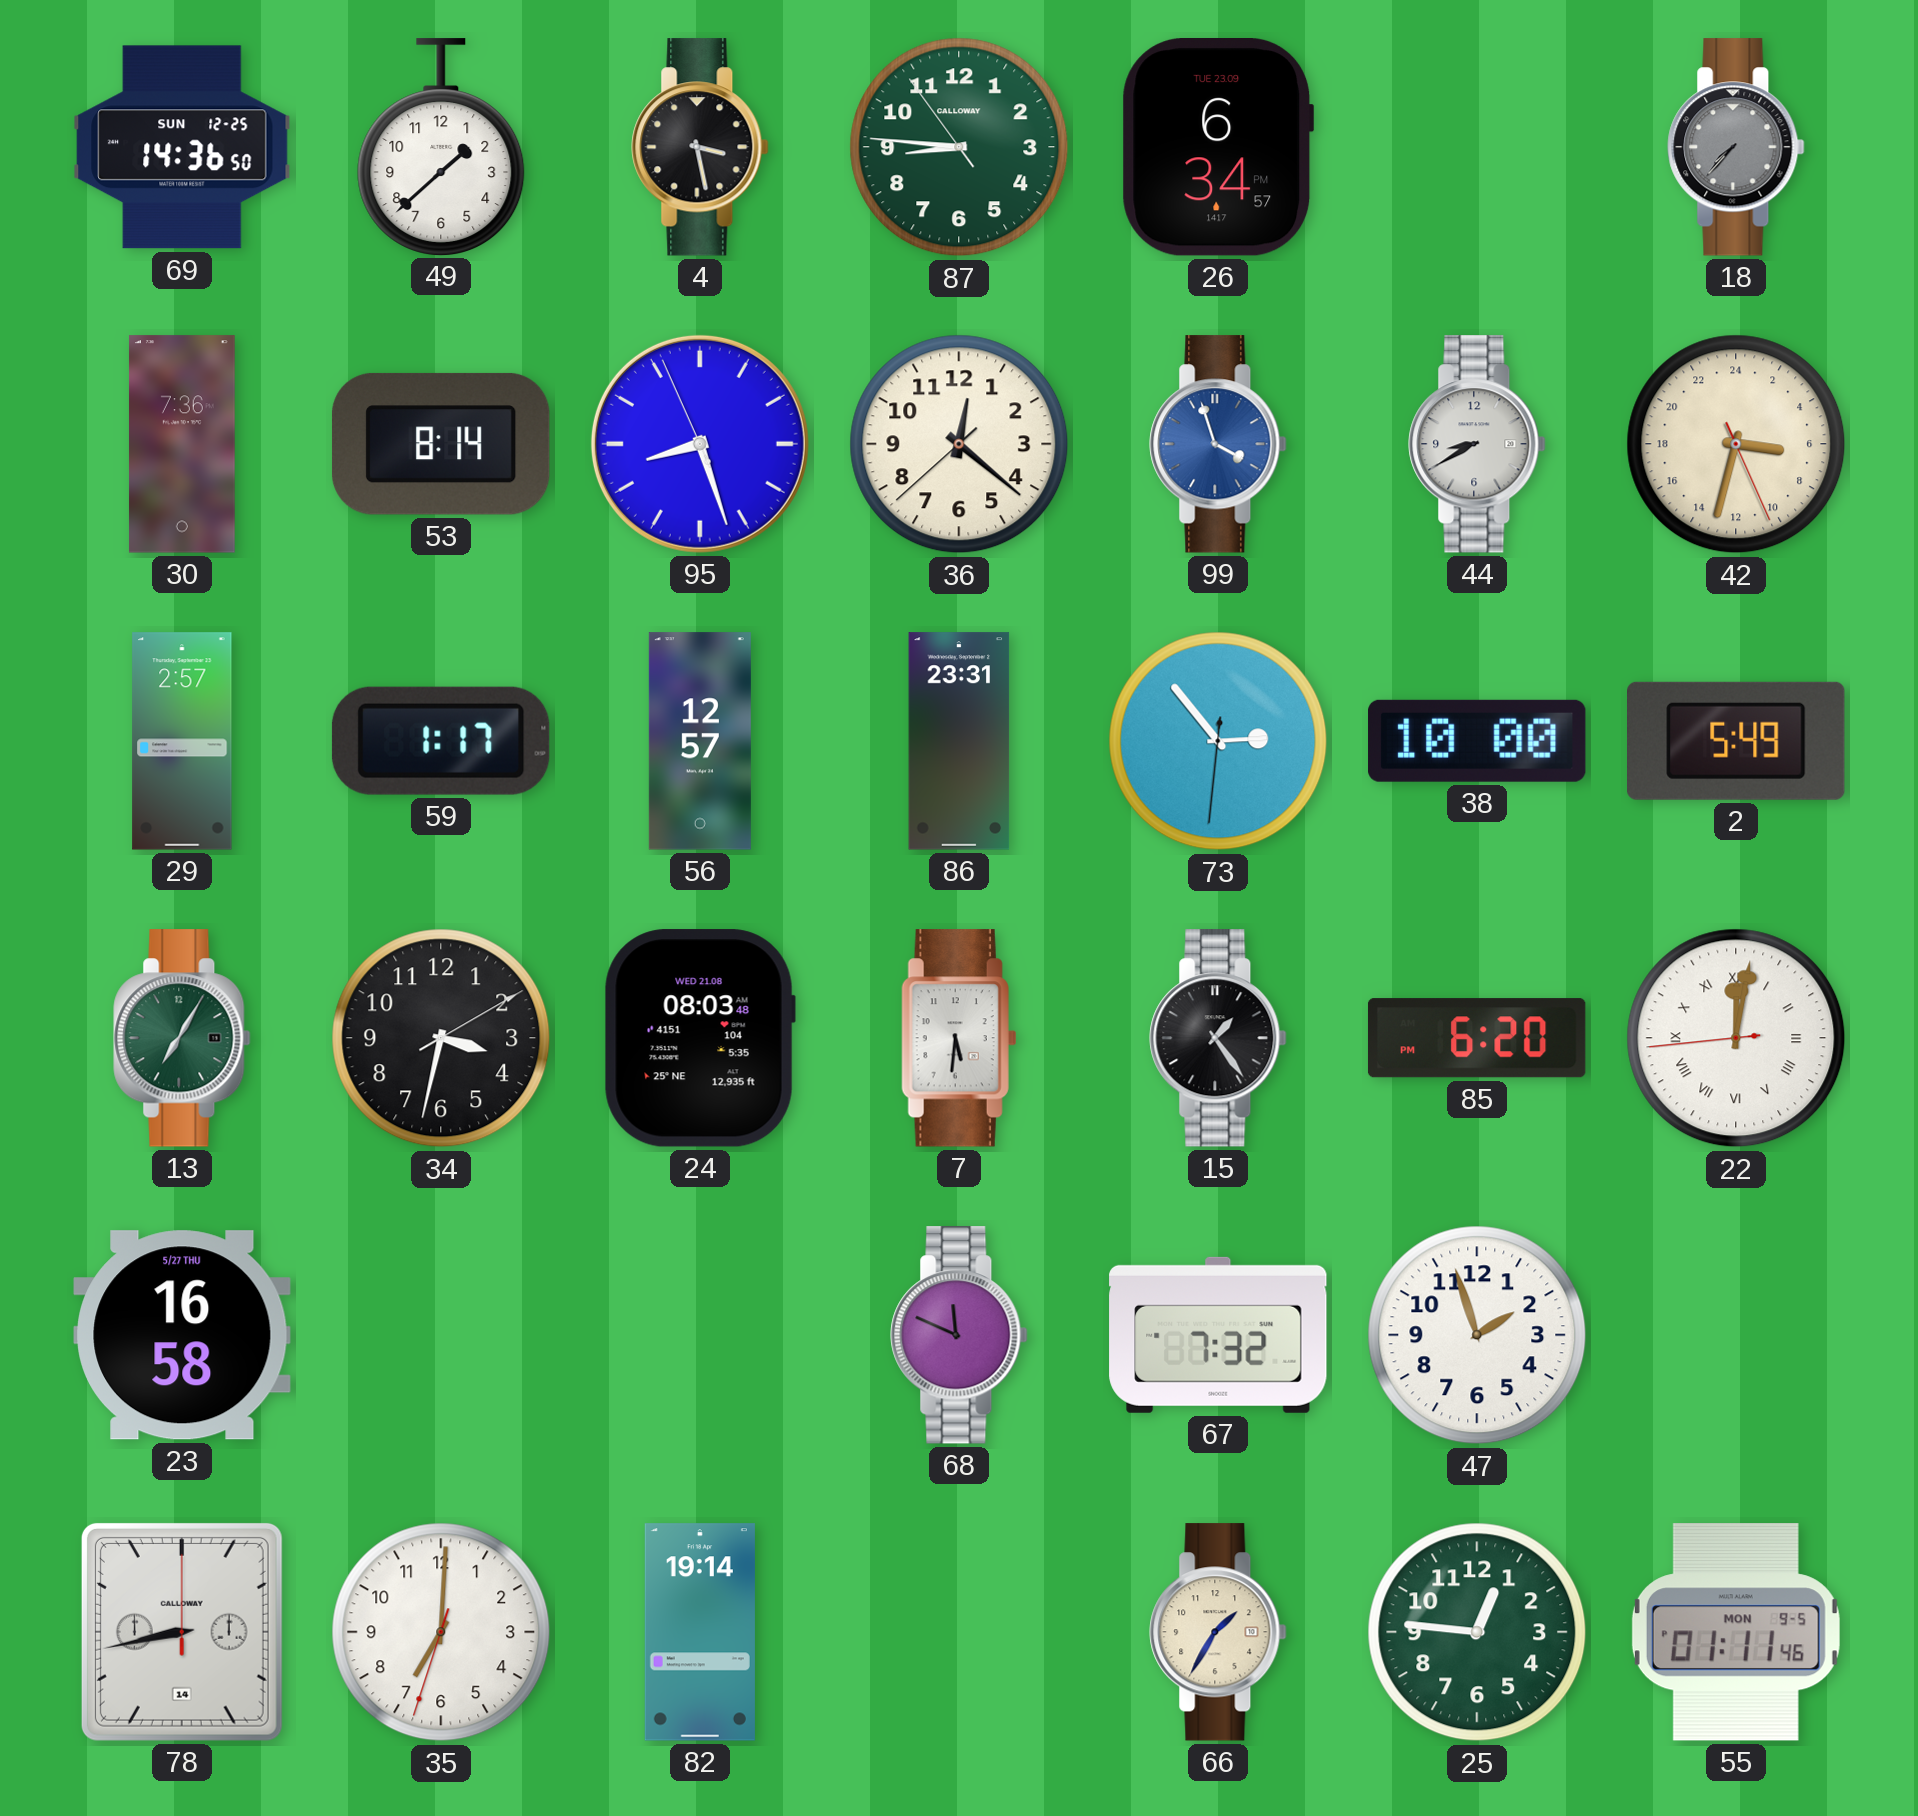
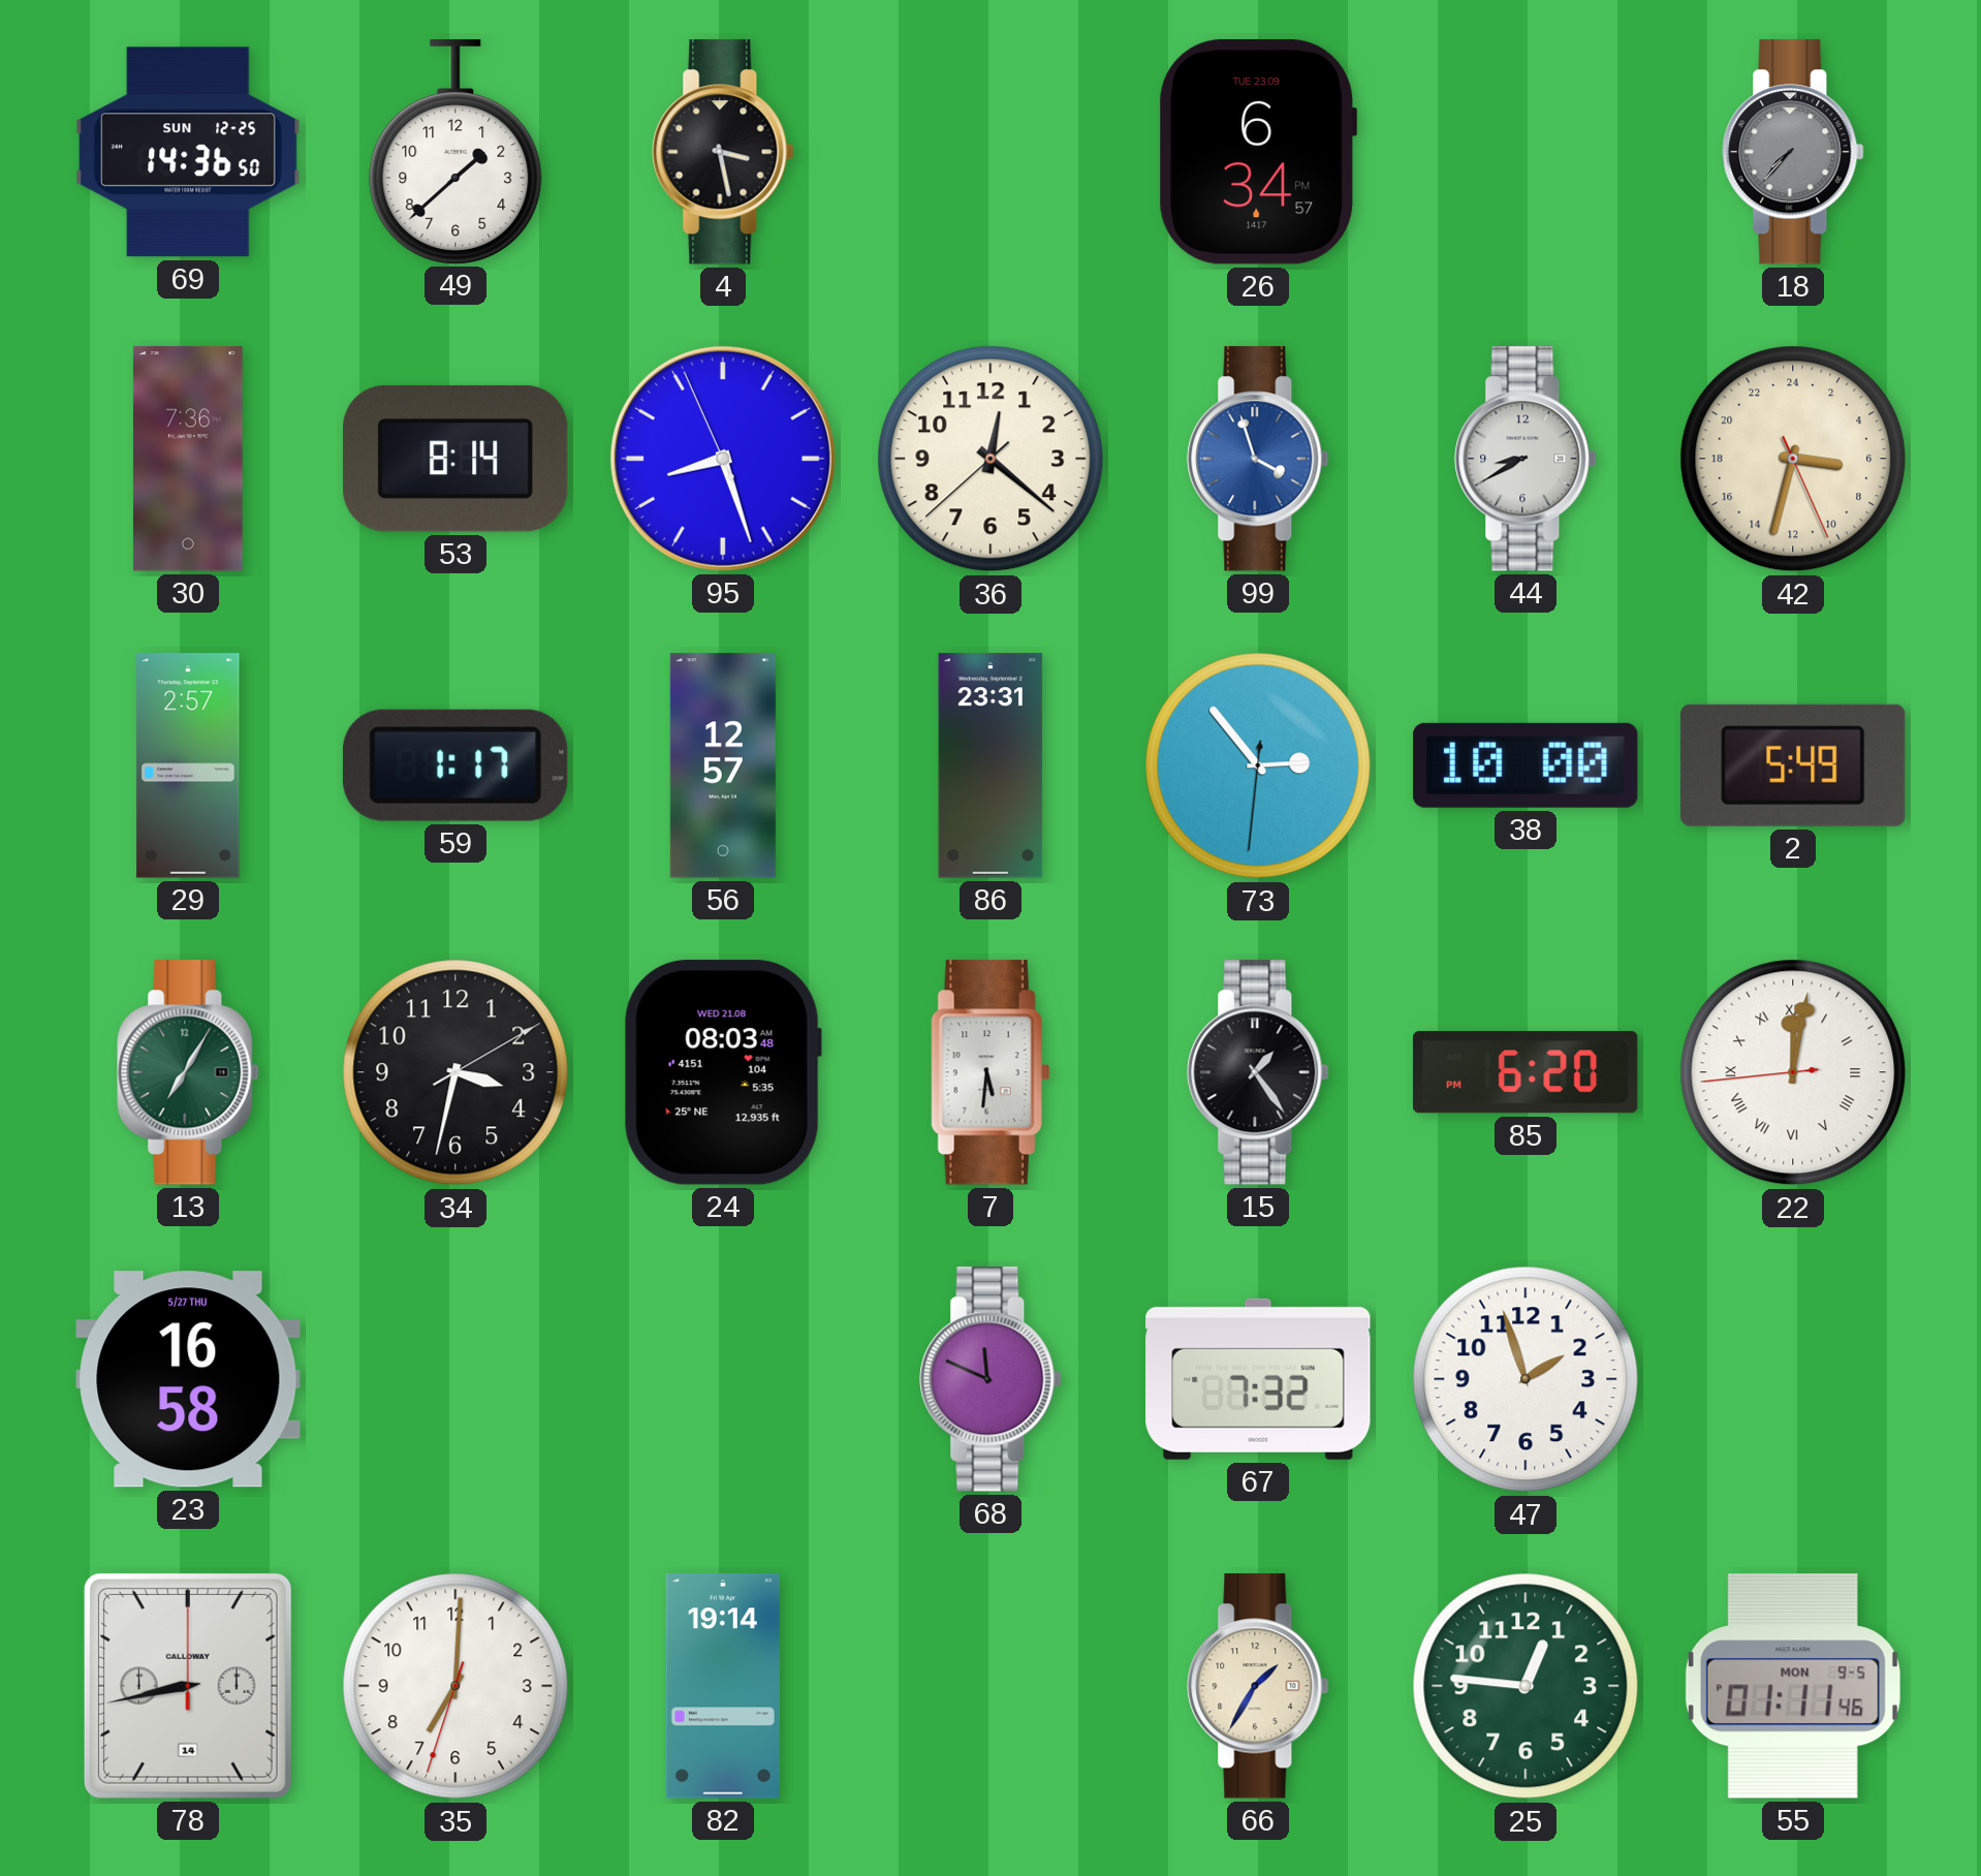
87: 8:45 -> none (959, 147)
